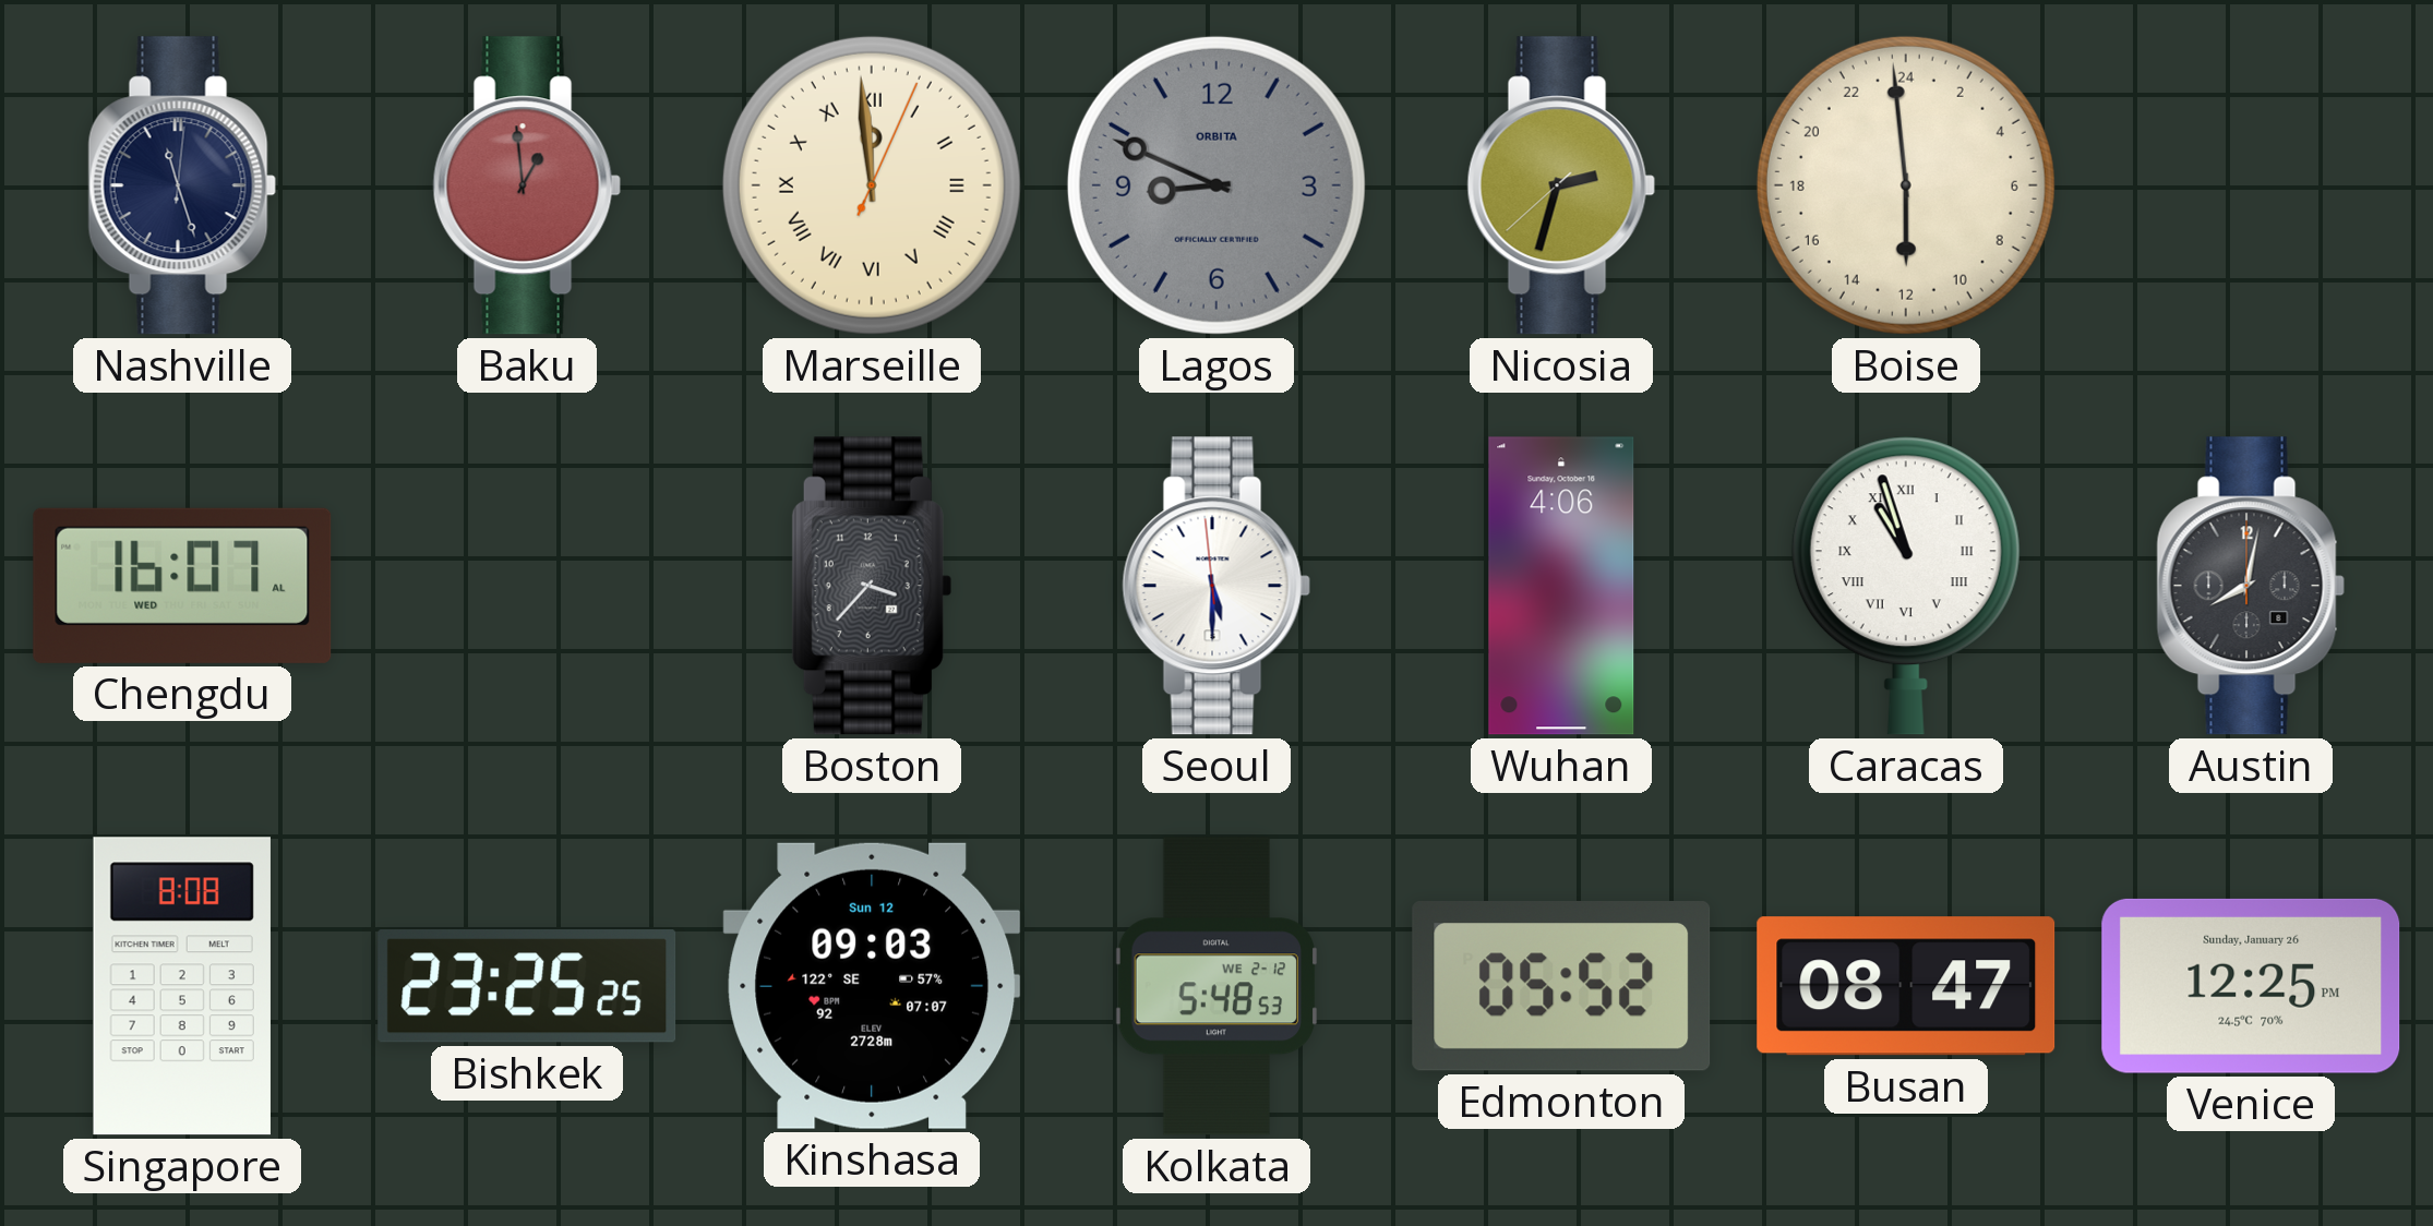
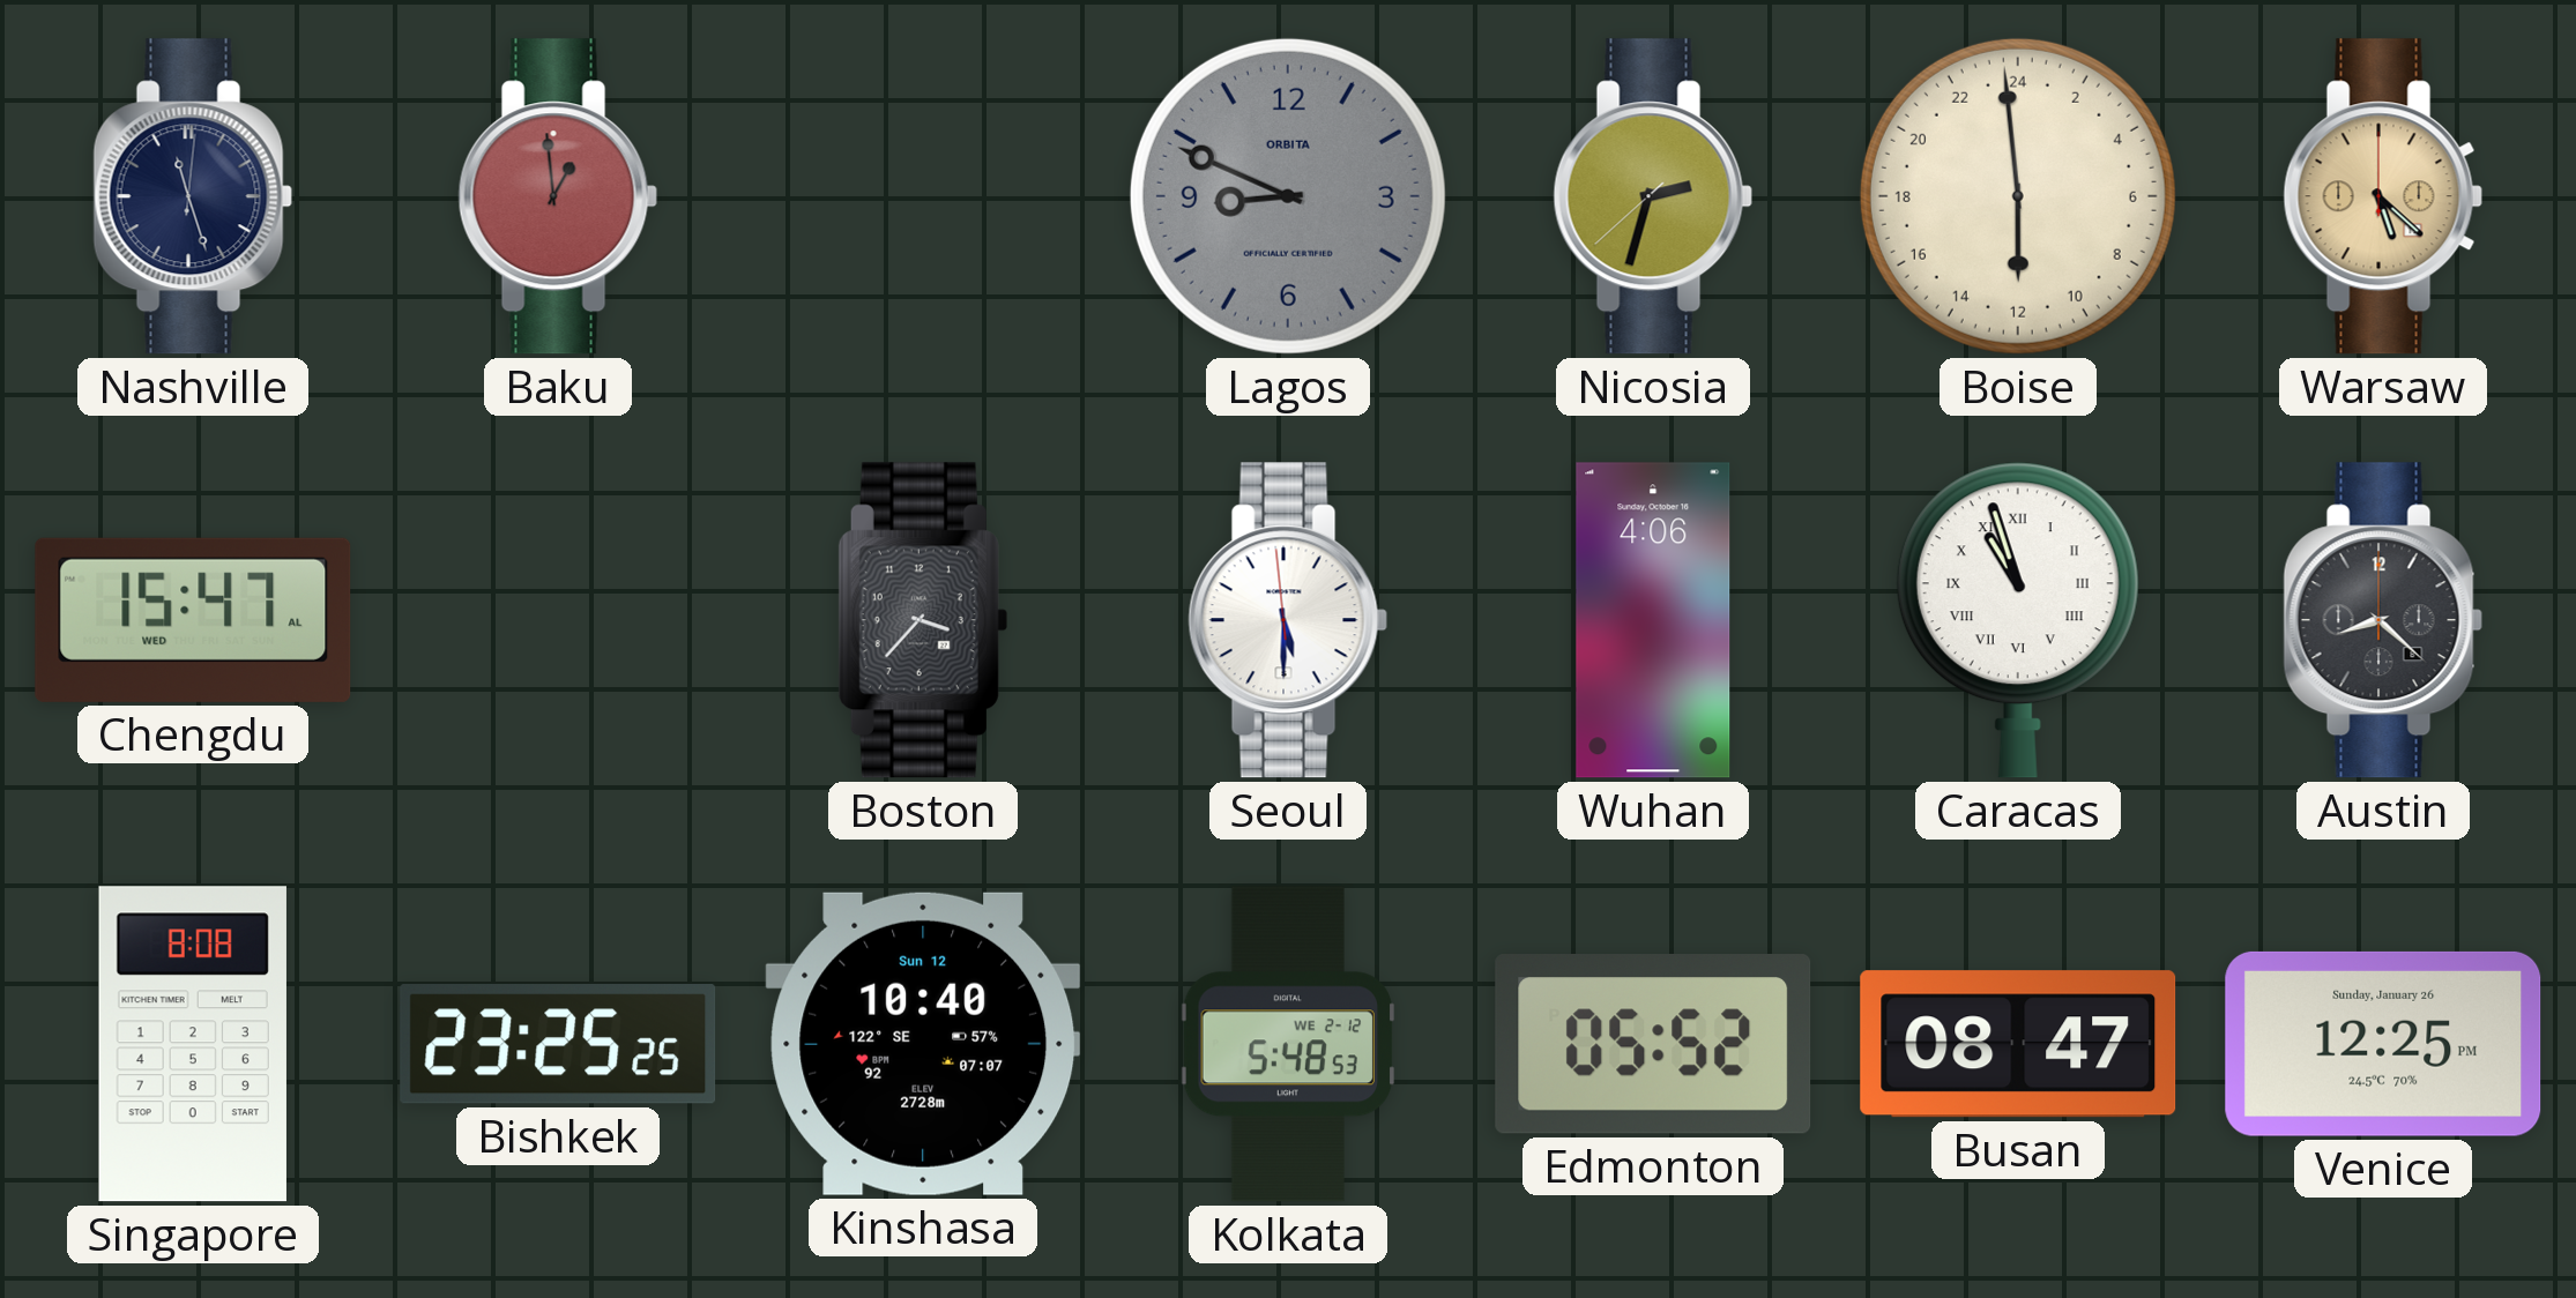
Marseille: 11:59 -> none (872, 185)
Warsaw: none -> 5:22 (2383, 196)
Chengdu: 16:07 -> 15:47 (193, 620)
Austin: 8:02 -> 8:22 (2383, 620)
Kinshasa: 09:03 -> 10:40 (923, 1044)
